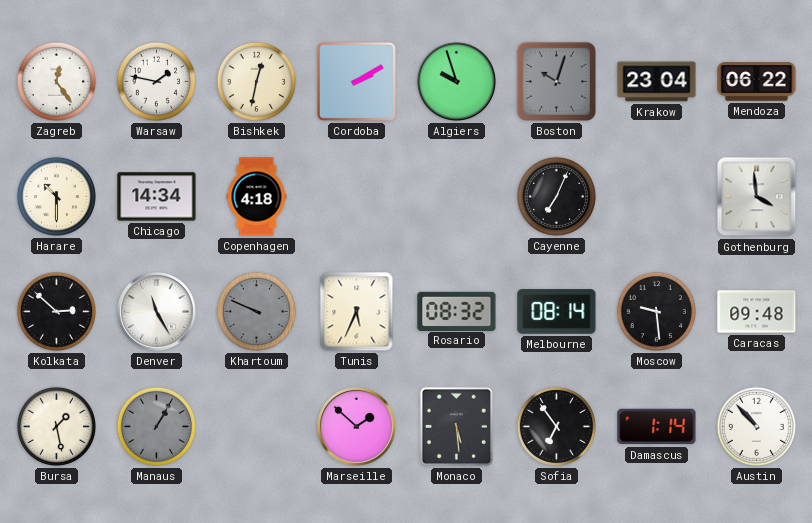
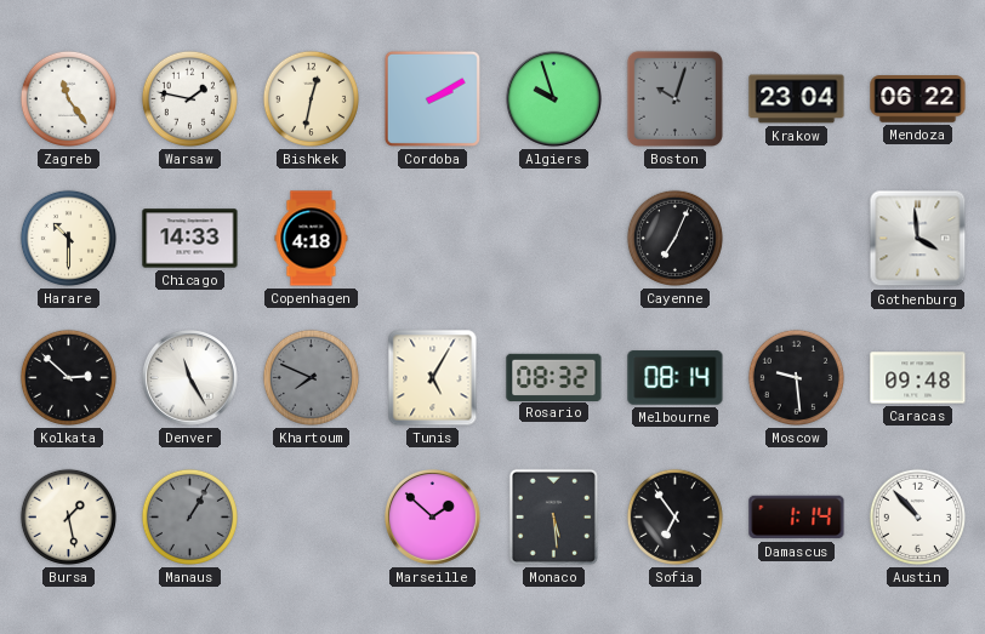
Zagreb: 12:24 -> 11:24 (68, 98)
Chicago: 14:34 -> 14:33 (190, 239)
Khartoum: 9:49 -> 7:49 (311, 377)
Tunis: 5:34 -> 5:05 (433, 378)
